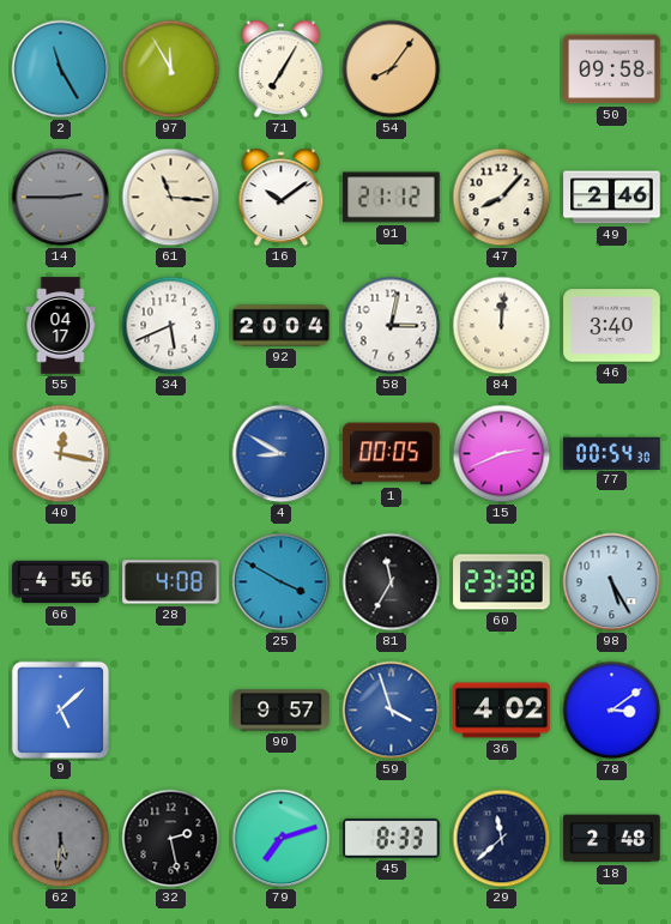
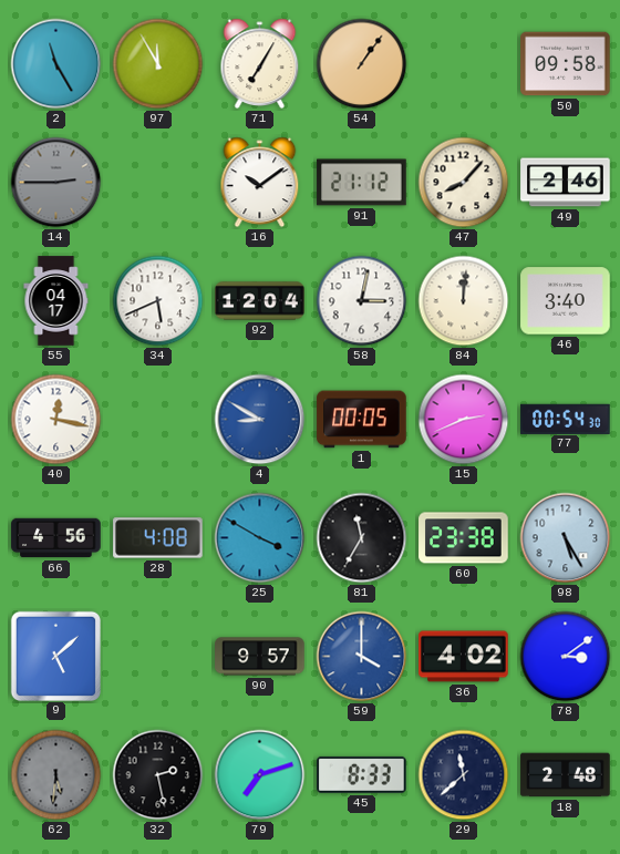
54: 8:06 -> 1:06 (362, 64)
61: 11:16 -> none (171, 198)
92: 20:04 -> 12:04 (260, 301)
59: 3:57 -> 4:00 (362, 657)
